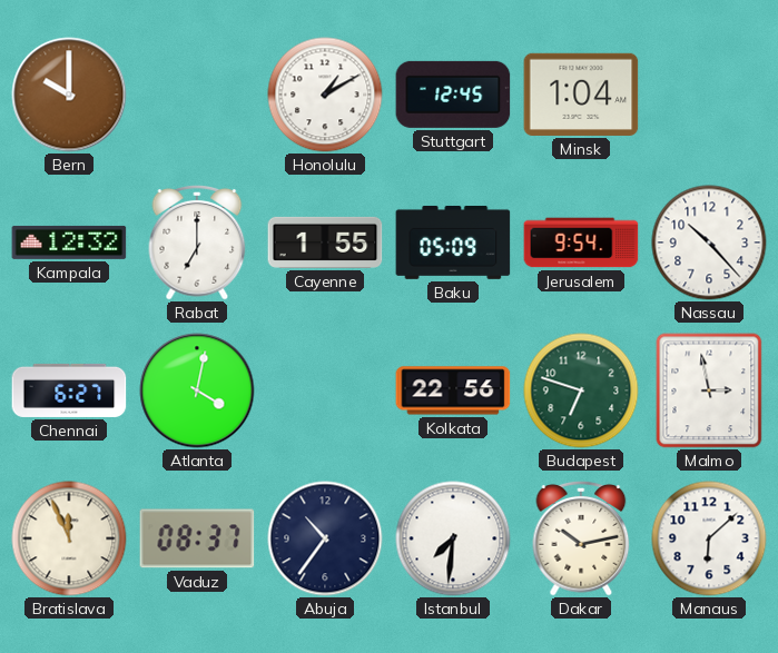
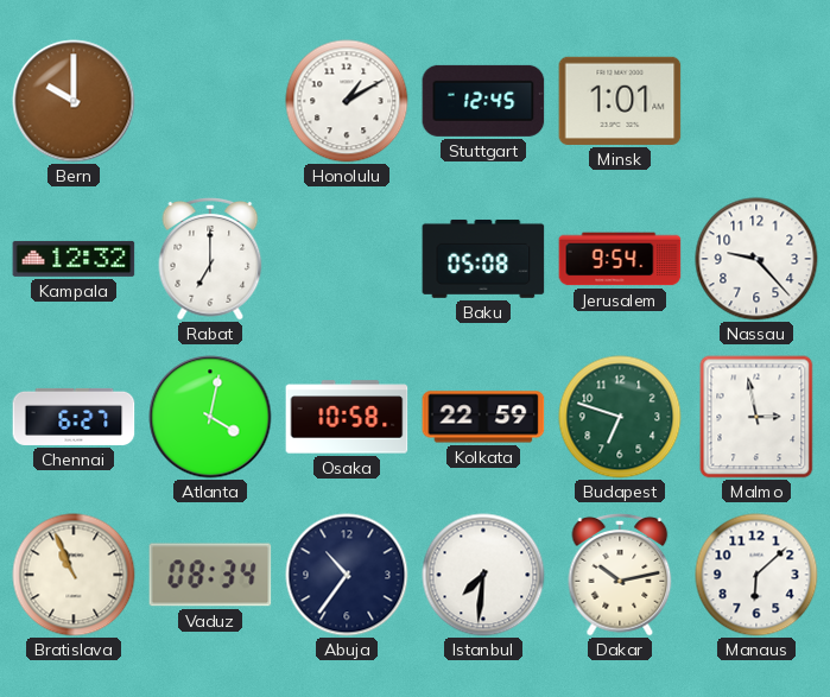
Minsk: 1:04 -> 1:01 (620, 101)
Cayenne: 1:55 -> none (325, 243)
Baku: 05:09 -> 05:08 (483, 259)
Nassau: 10:23 -> 9:23 (756, 259)
Osaka: none -> 10:58 (347, 417)
Kolkata: 22:56 -> 22:59 (483, 417)
Bratislava: 11:56 -> 10:56 (74, 575)
Vaduz: 08:37 -> 08:34 (210, 575)
